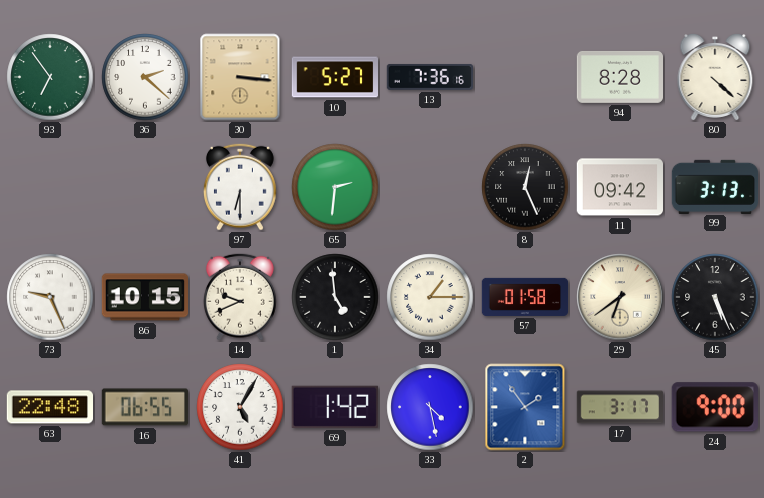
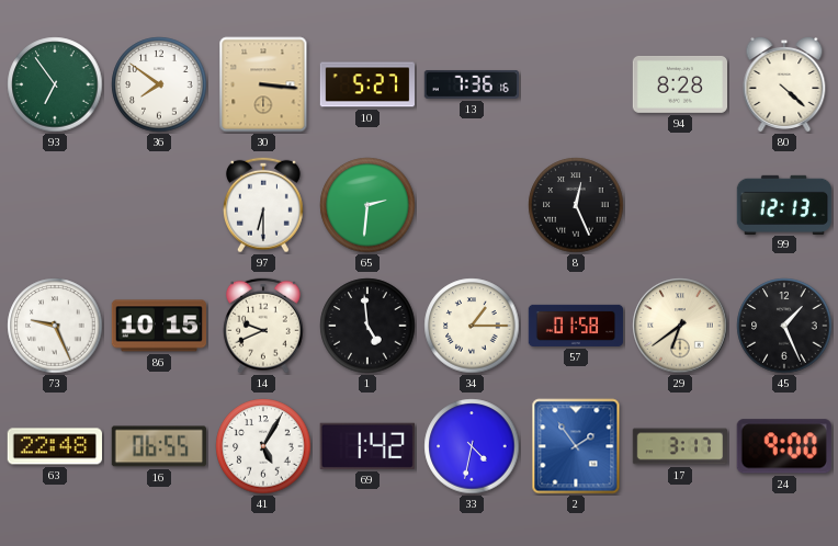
36: 2:22 -> 7:51 (159, 84)
11: 09:42 -> none (619, 187)
99: 3:13 -> 12:13 (784, 204)
45: 5:26 -> 1:26 (784, 326)
33: 4:28 -> 4:32 (472, 446)
